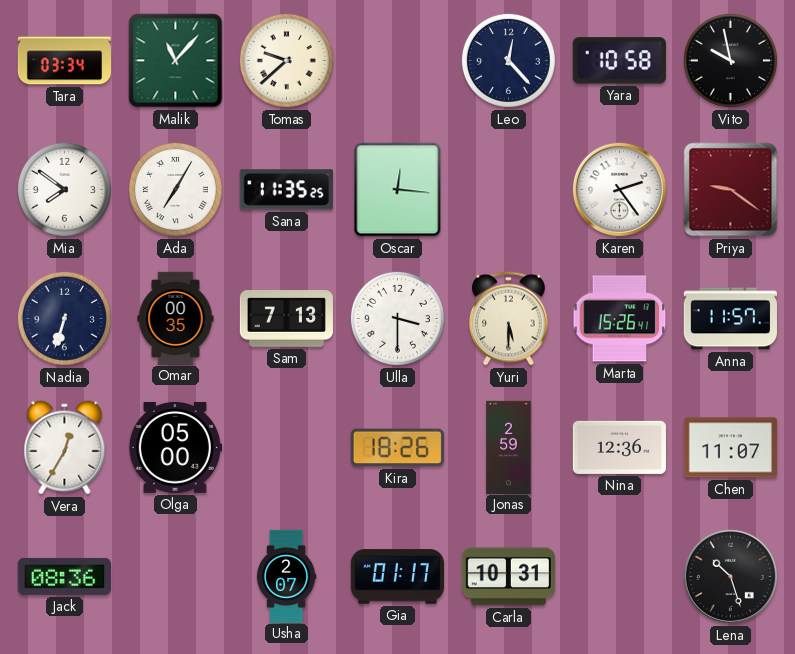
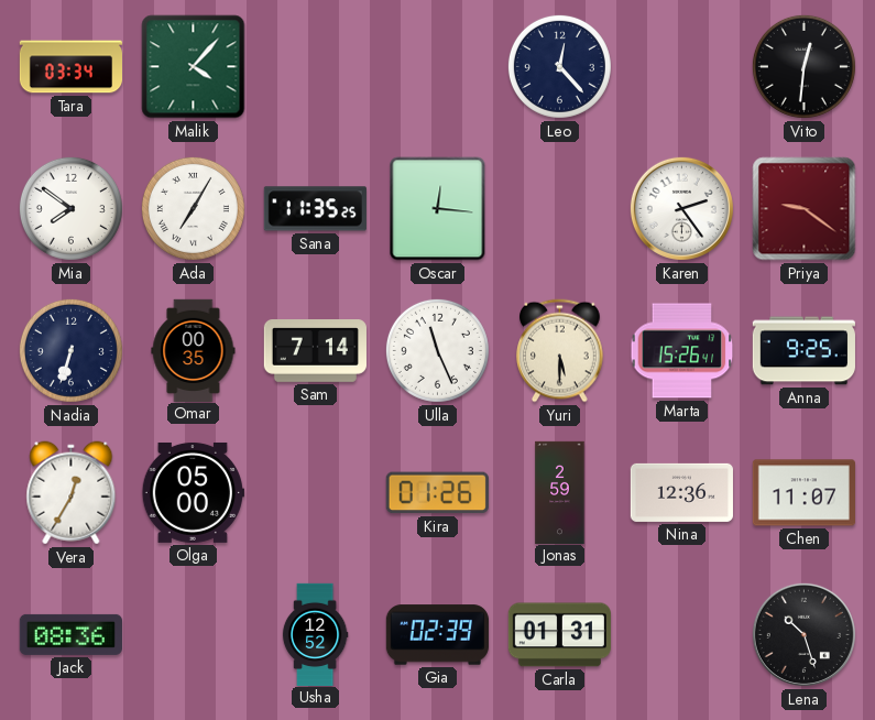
Malik: 11:07 -> 4:07 (194, 67)
Tomas: 9:38 -> none (286, 60)
Yara: 10:58 -> none (619, 61)
Vito: 9:58 -> 12:31 (803, 66)
Sam: 7:13 -> 7:14 (315, 351)
Ulla: 3:30 -> 11:26 (437, 350)
Anna: 11:57 -> 9:25 (803, 351)
Kira: 18:26 -> 01:26 (437, 493)
Usha: 2:07 -> 12:52 (315, 634)
Gia: 01:17 -> 02:39 (437, 635)
Carla: 10:31 -> 01:31 (559, 635)
